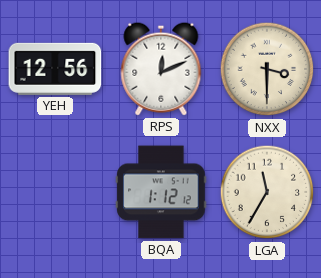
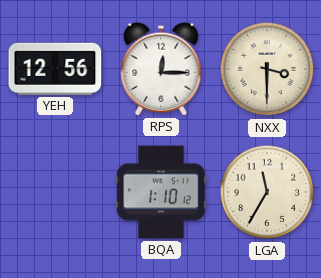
RPS: 12:11 -> 12:15 (161, 69)
BQA: 1:12 -> 1:10 (161, 192)
